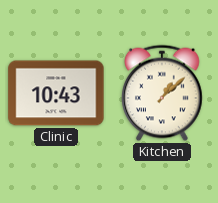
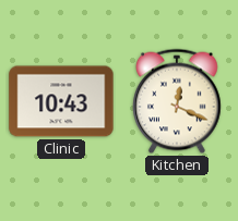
Kitchen: 1:08 -> 12:19 (177, 101)
